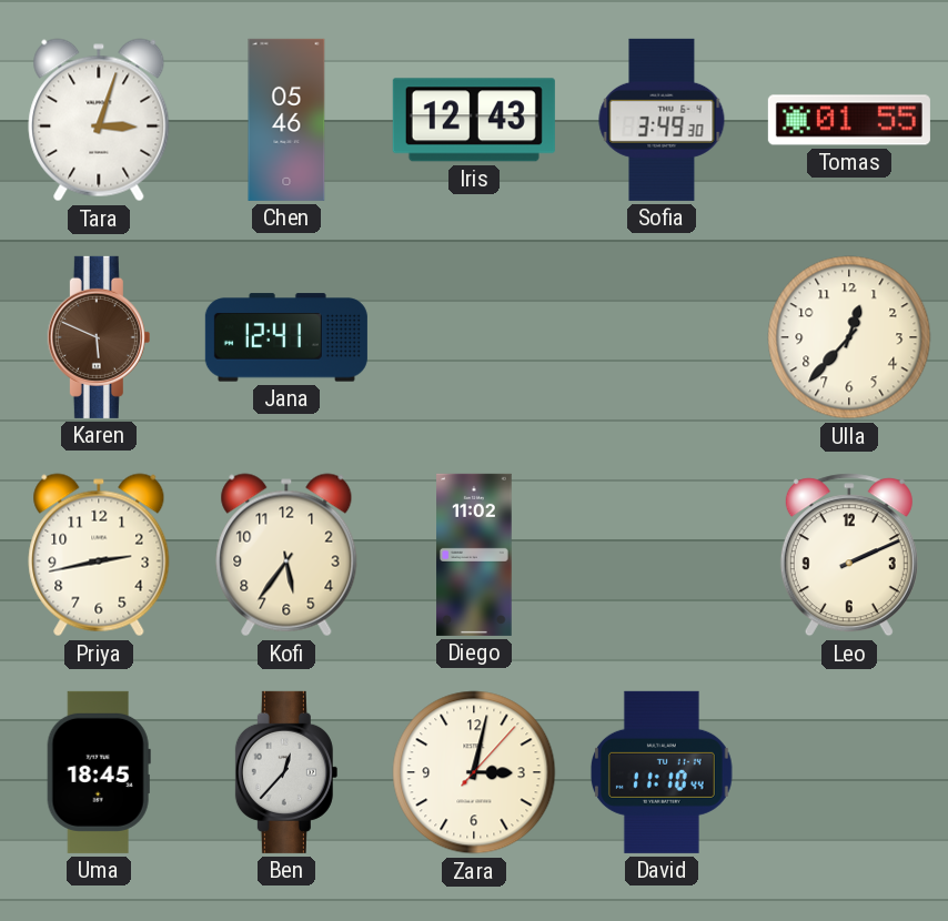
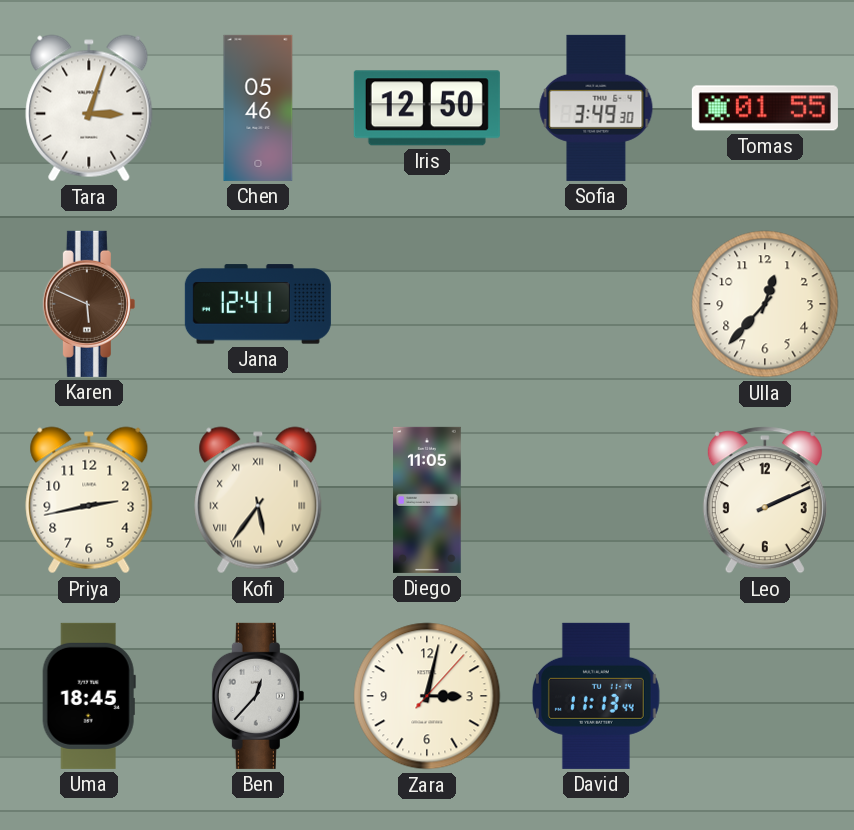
Iris: 12:43 -> 12:50 (427, 108)
Kofi numerals: Arabic -> Roman (258, 500)
Diego: 11:02 -> 11:05 (427, 500)
David: 11:10 -> 11:13 (596, 696)
